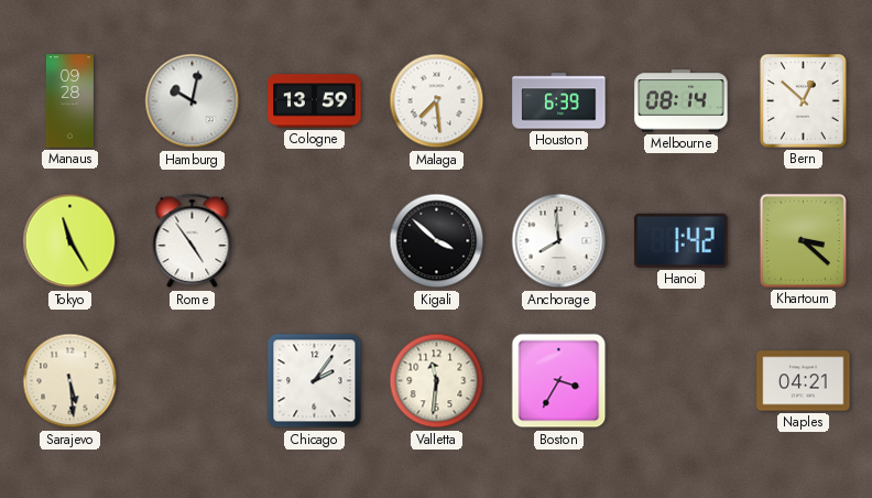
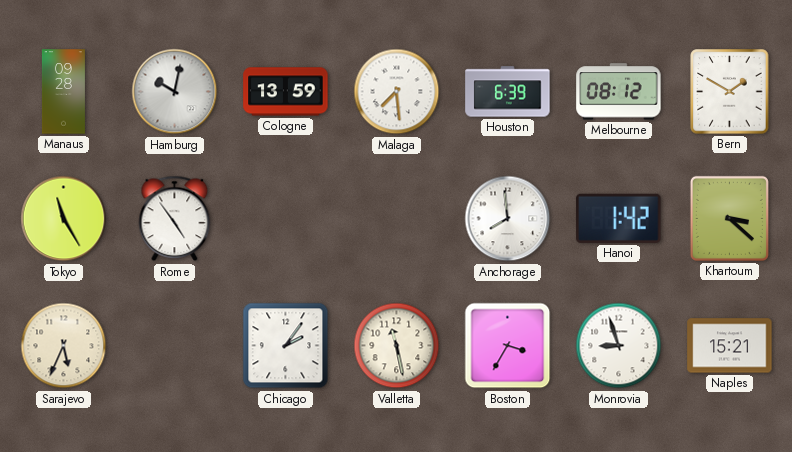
Melbourne: 08:14 -> 08:12 (619, 92)
Bern: 12:52 -> 1:50 (730, 92)
Kigali: 3:52 -> none (437, 241)
Sarajevo: 5:29 -> 5:34 (64, 346)
Valletta: 11:31 -> 11:28 (397, 346)
Monrovia: none -> 8:57 (619, 346)
Naples: 04:21 -> 15:21 (730, 346)
